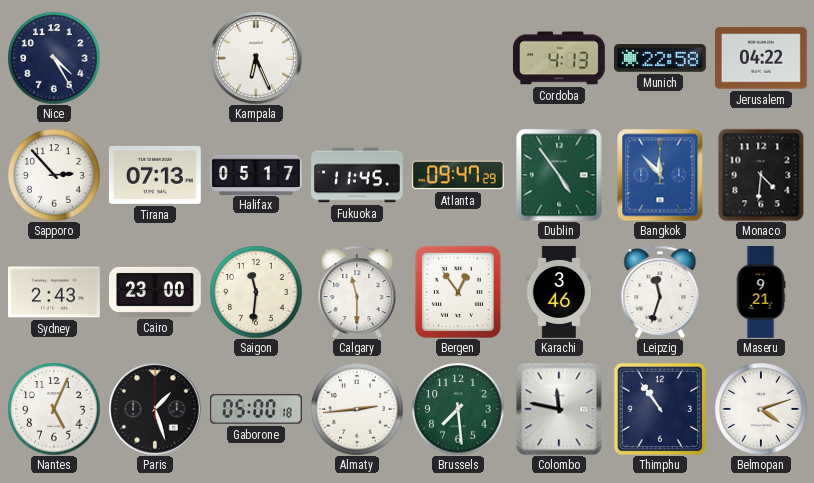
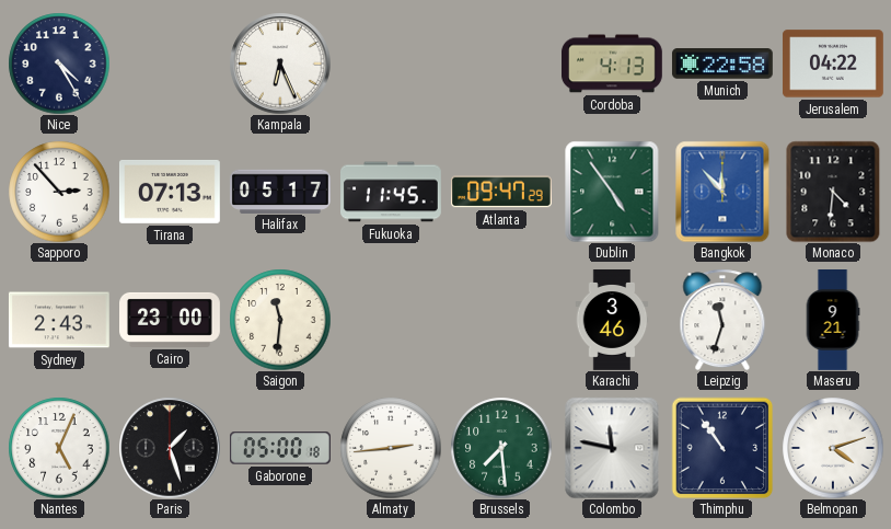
Calgary: 11:30 -> none (357, 292)
Bergen: 12:54 -> none (458, 292)
